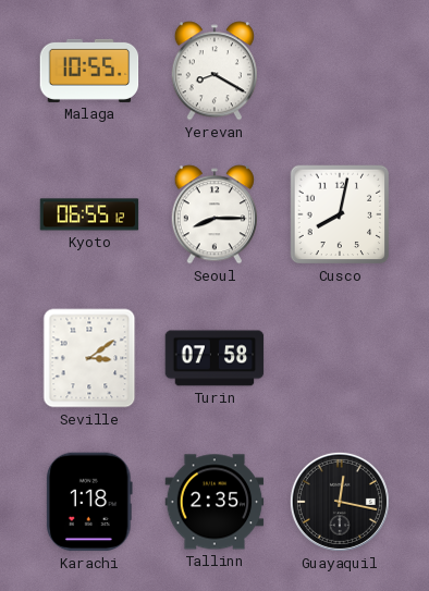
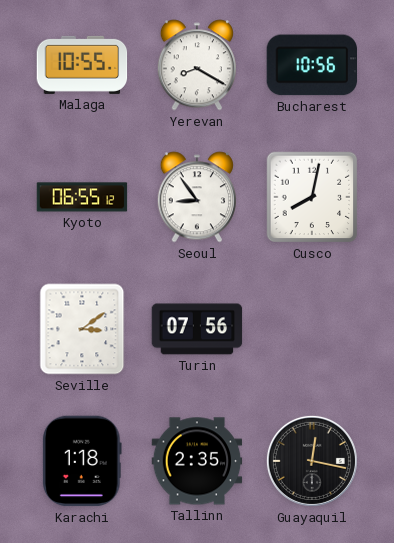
Bucharest: none -> 10:56 (312, 65)
Seoul: 8:15 -> 8:54 (197, 197)
Turin: 07:58 -> 07:56 (197, 329)
